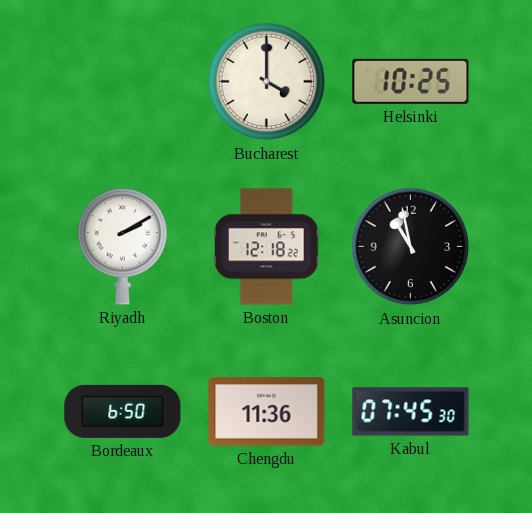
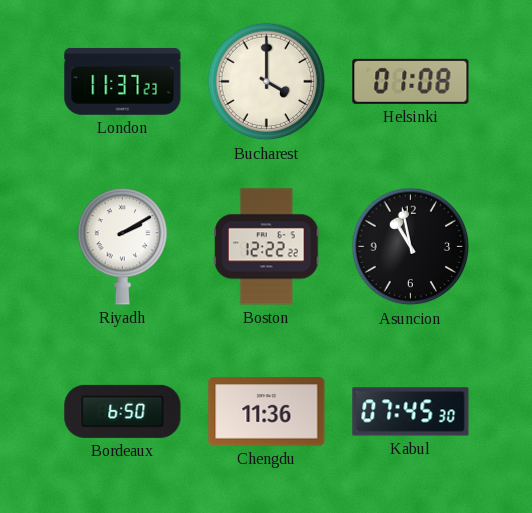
London: none -> 11:37 (123, 81)
Helsinki: 10:25 -> 01:08 (411, 81)
Boston: 12:18 -> 12:22 (266, 247)
